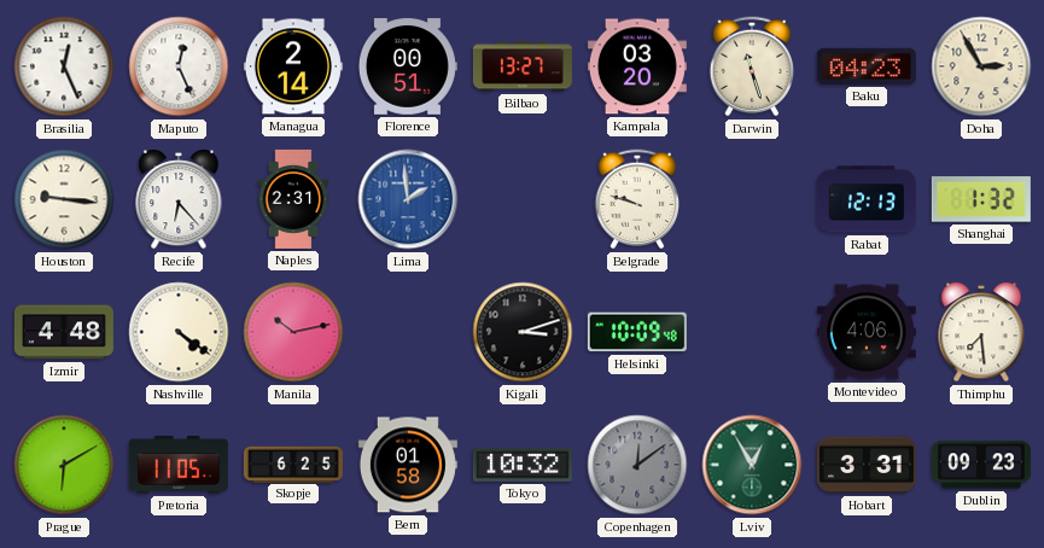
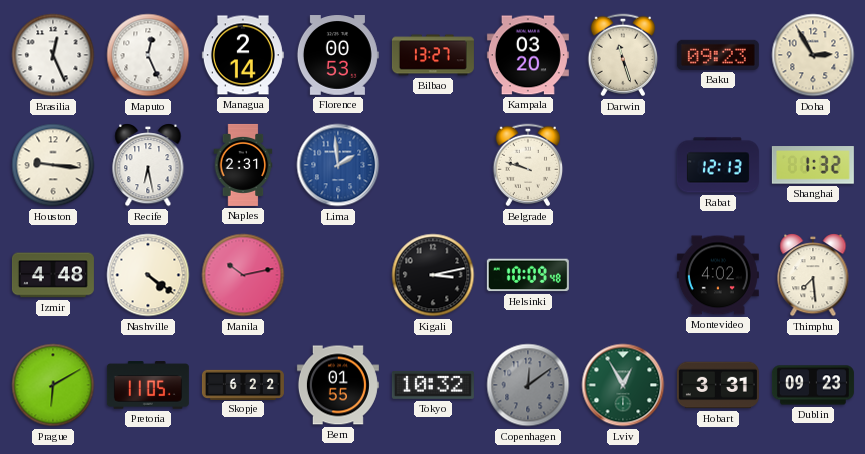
Florence: 00:51 -> 00:53 (338, 55)
Baku: 04:23 -> 09:23 (718, 55)
Recife: 6:23 -> 6:28 (148, 165)
Kigali: 3:12 -> 3:13 (433, 275)
Montevideo: 4:06 -> 4:02 (718, 275)
Skopje: 6:25 -> 6:22 (243, 384)
Bern: 01:58 -> 01:55 (338, 385)
